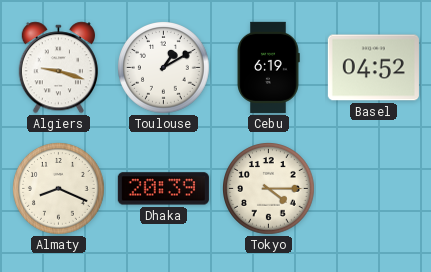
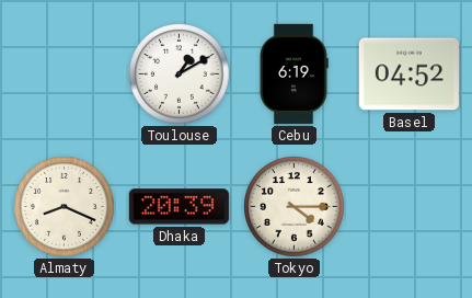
Algiers: 9:18 -> none (58, 68)
